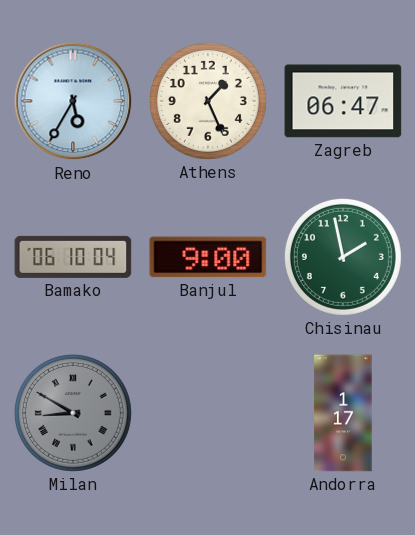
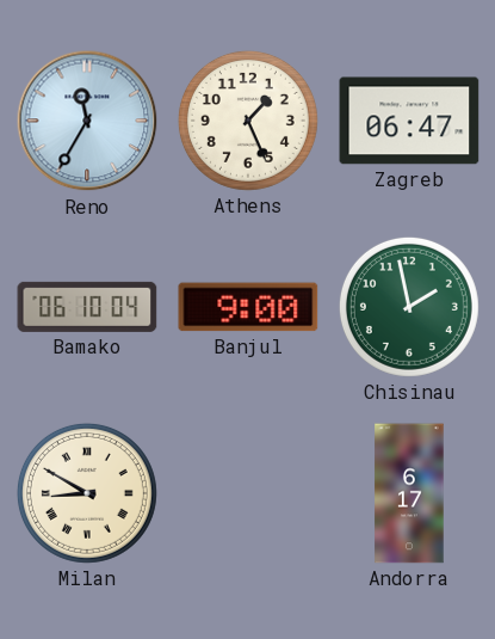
Reno: 5:35 -> 11:35 (87, 121)
Milan dial: grey -> cream (87, 493)
Andorra: 1:17 -> 6:17 (409, 493)
